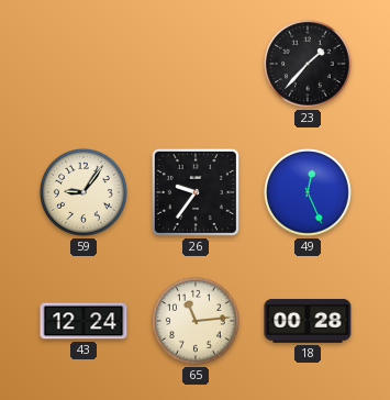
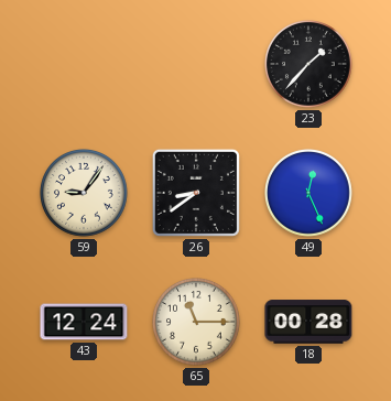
26: 9:36 -> 8:39 (196, 193)
65: 11:14 -> 11:15 (197, 323)
